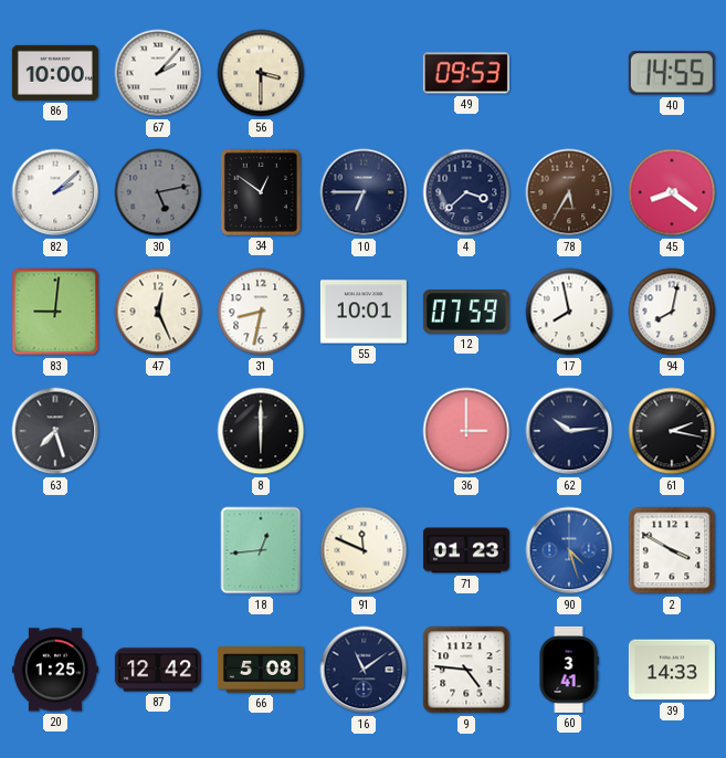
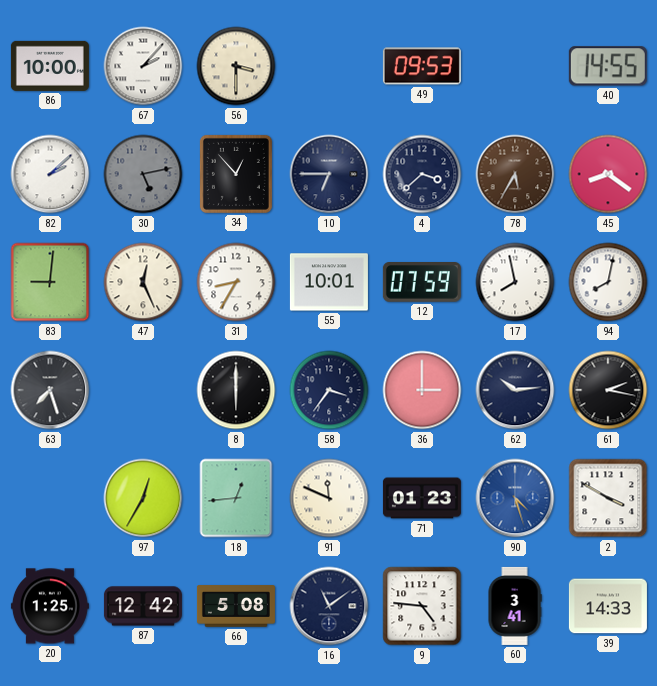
34: 12:51 -> 12:53 (236, 174)
31: 8:32 -> 8:35 (236, 282)
58: none -> 3:36 (329, 390)
97: none -> 12:35 (143, 498)
